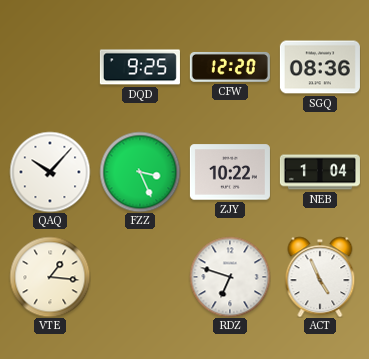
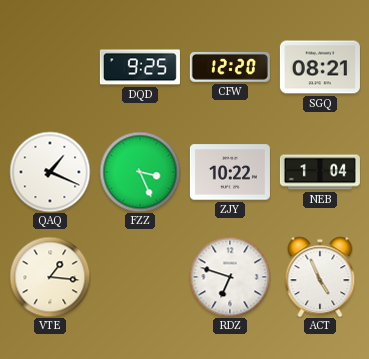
SGQ: 08:36 -> 08:21 (320, 67)
QAQ: 10:07 -> 1:19 (50, 172)
